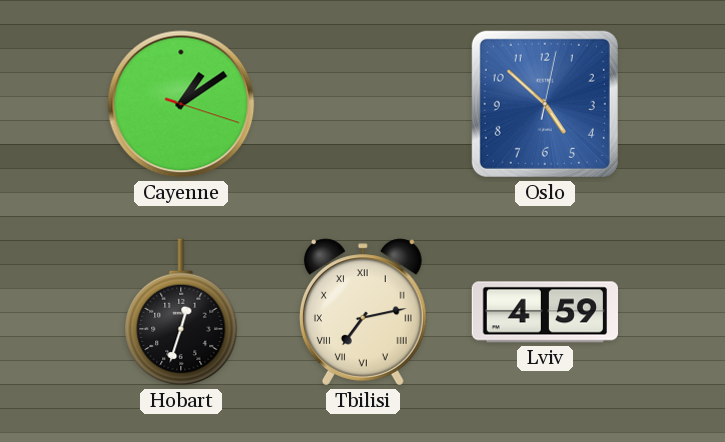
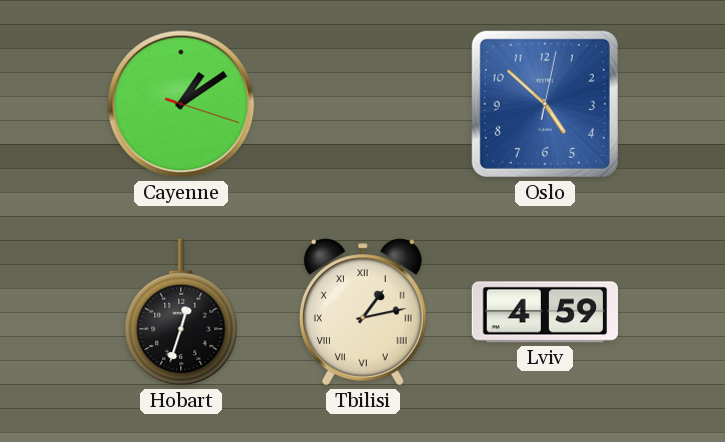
Tbilisi: 7:13 -> 1:13 (363, 312)
